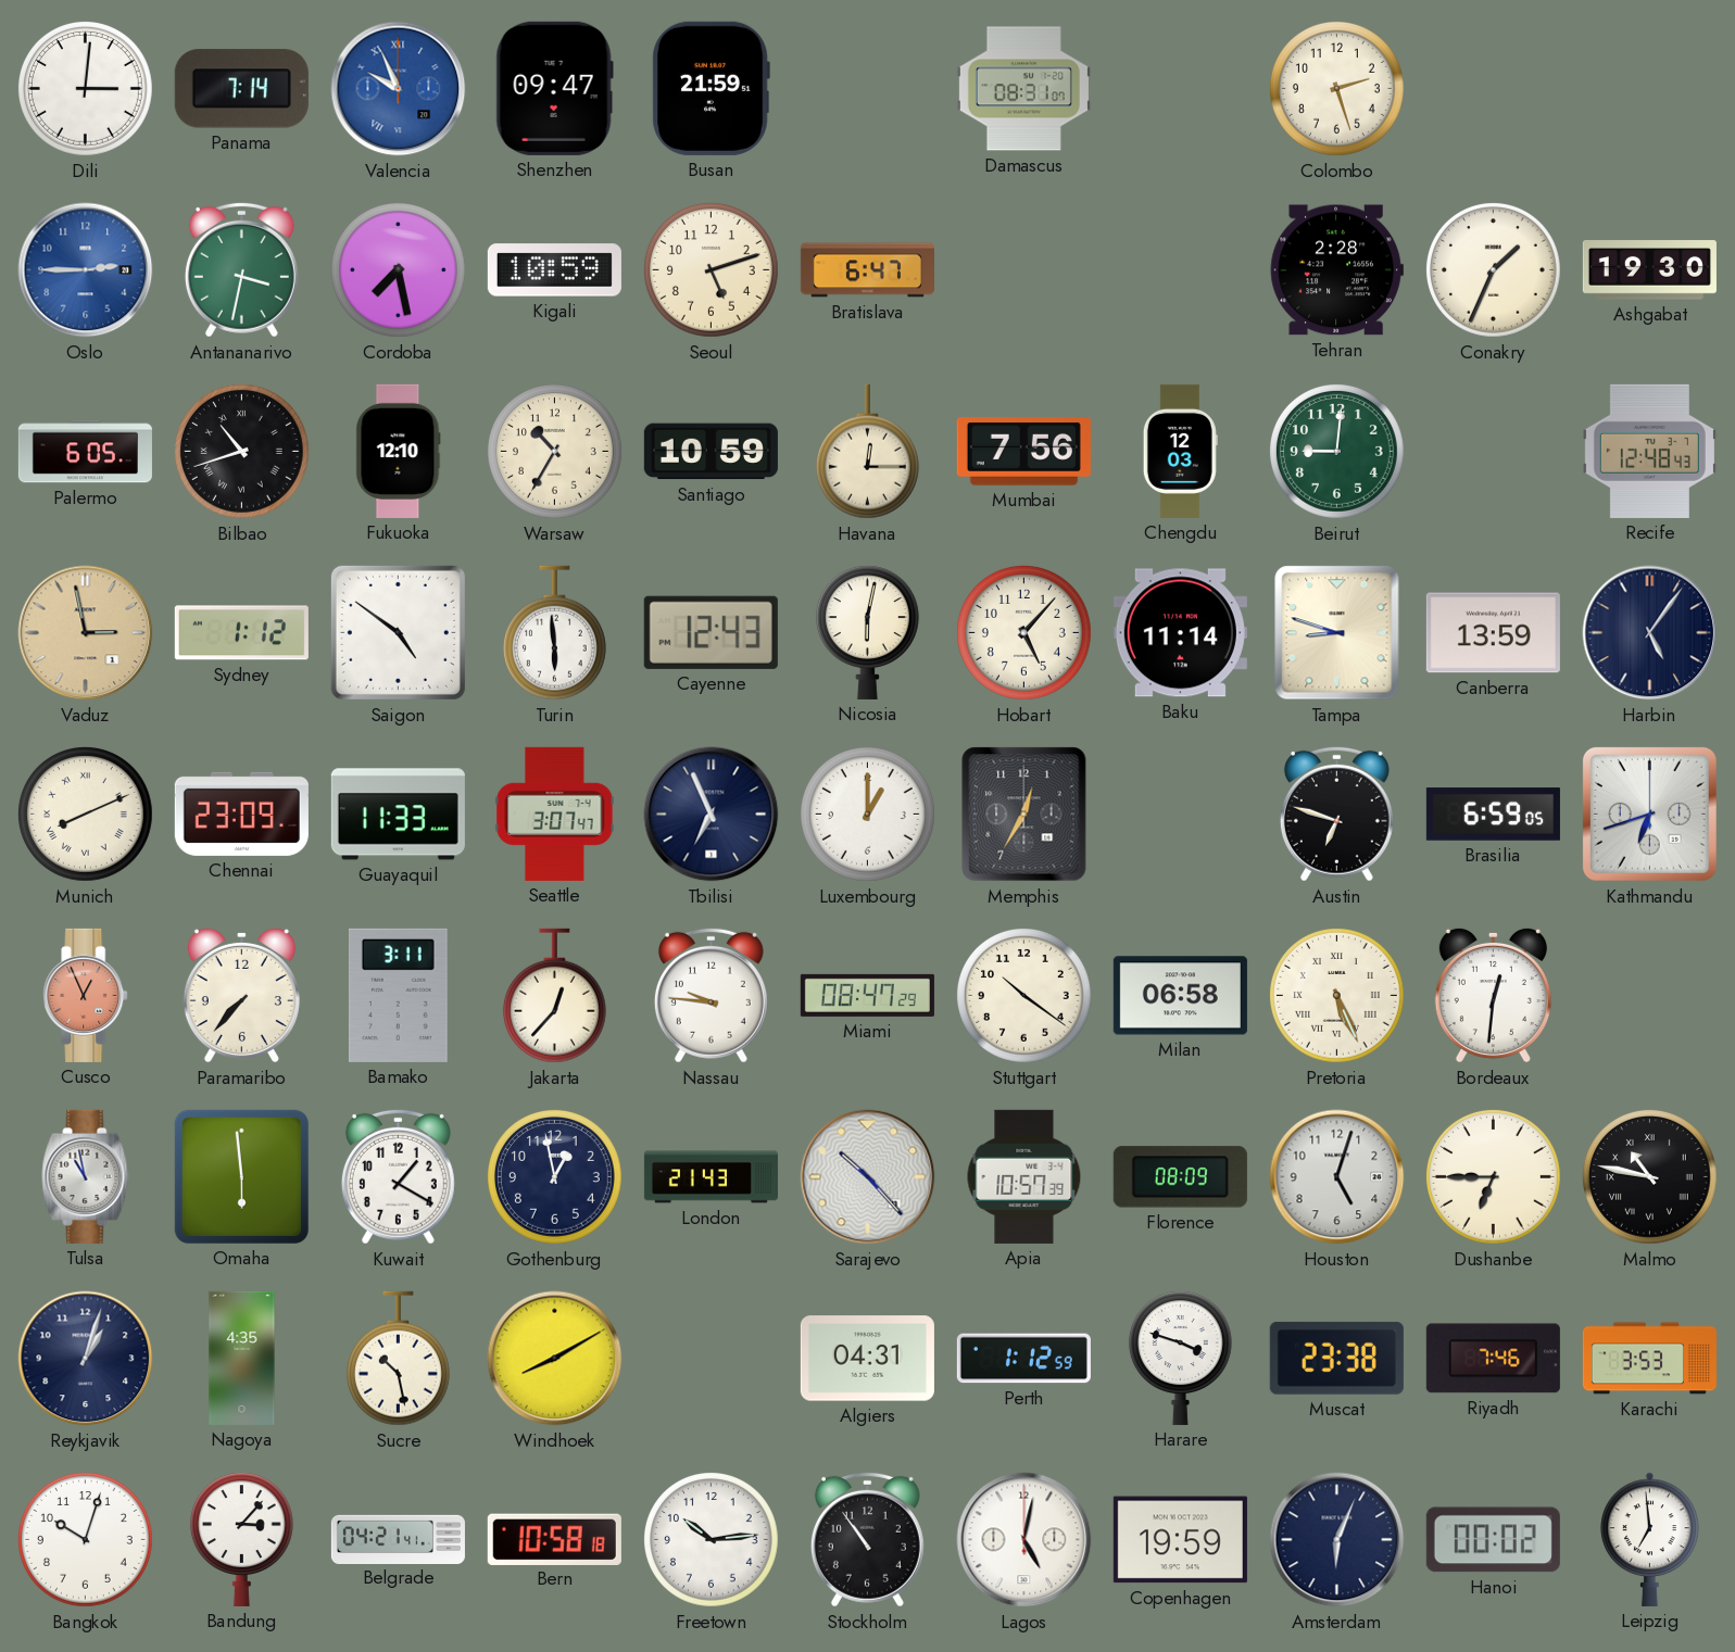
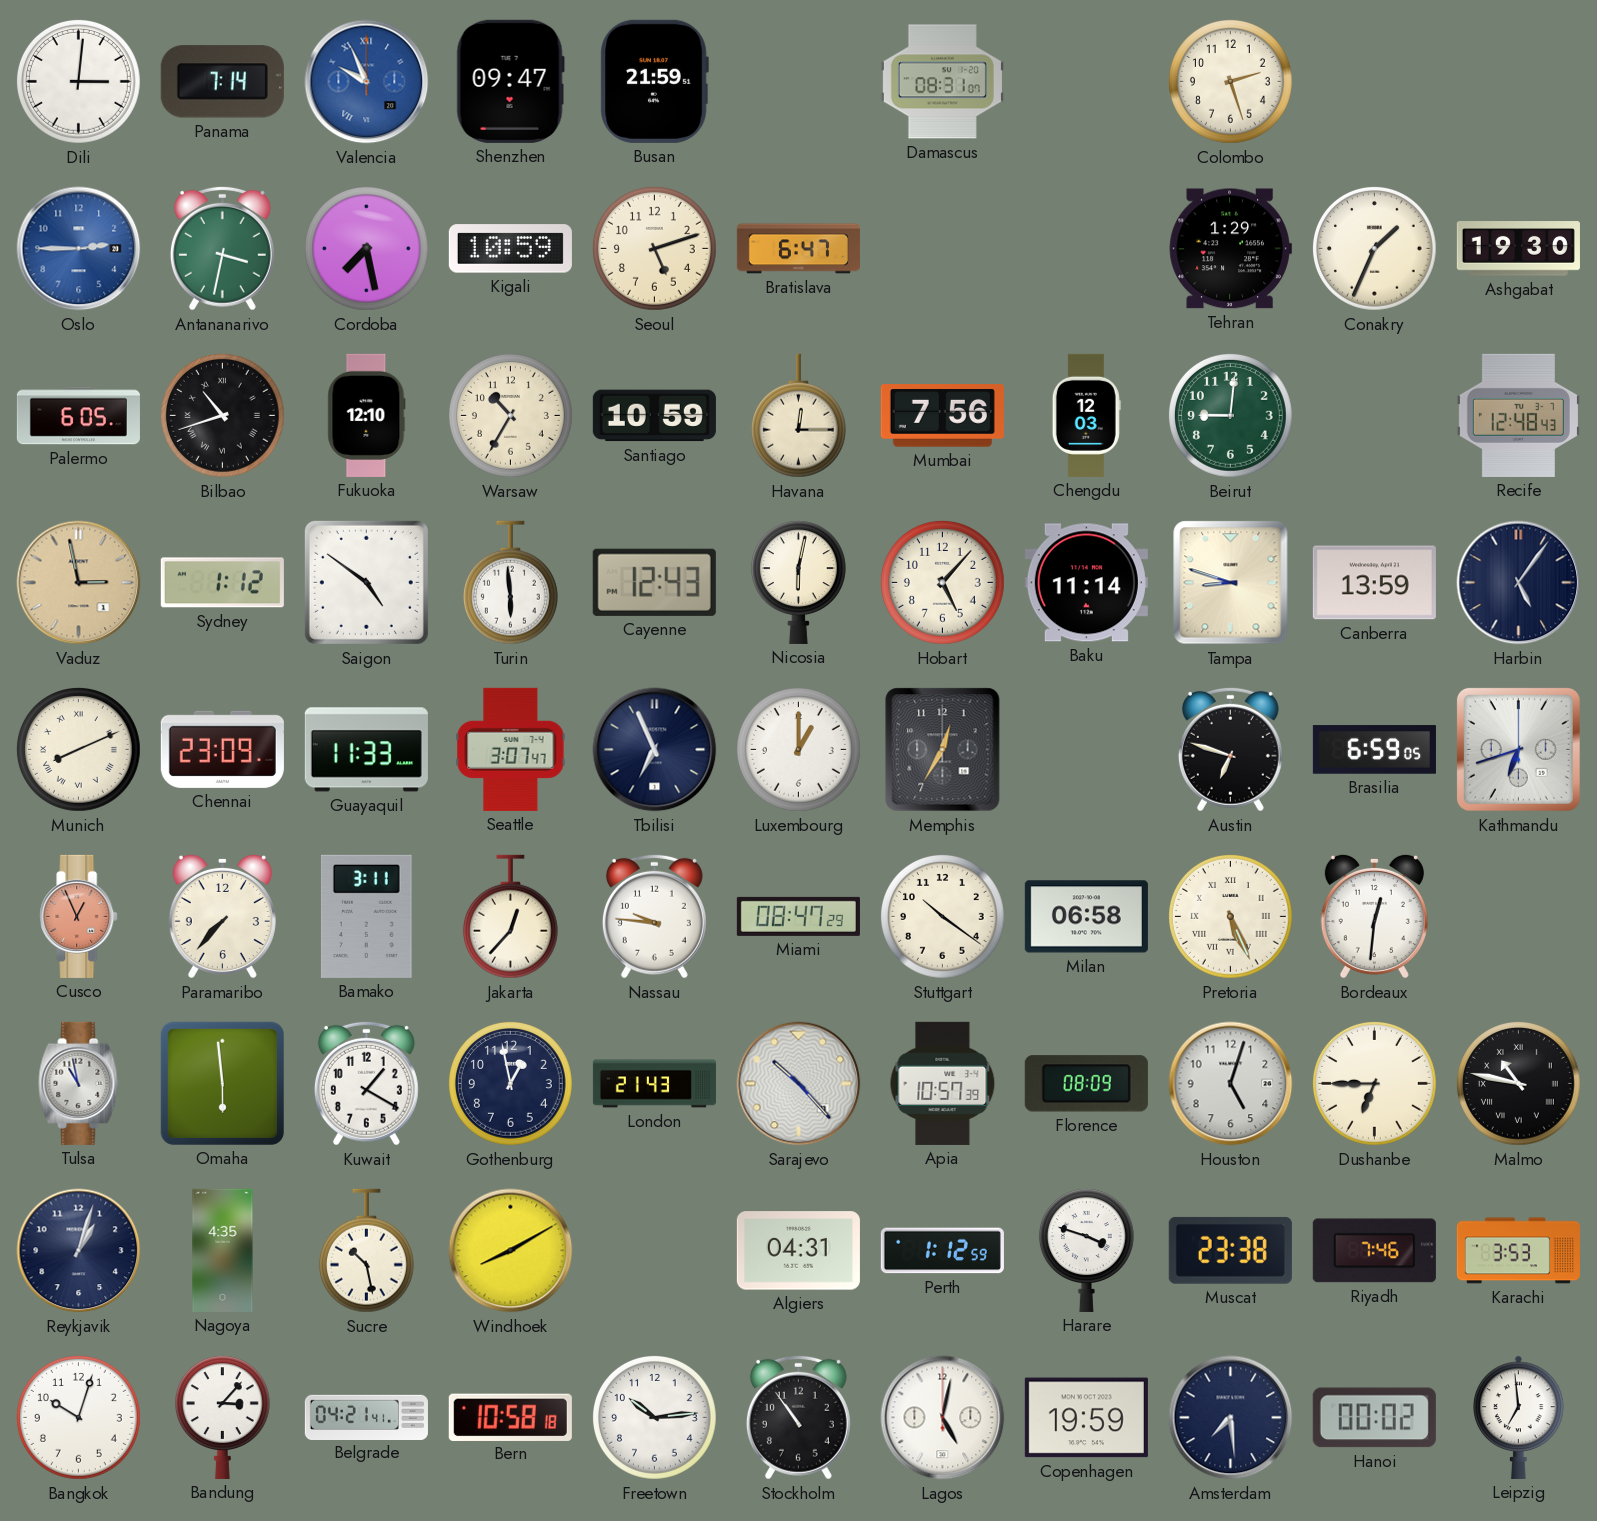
Tehran: 2:28 -> 1:29 (1230, 249)
Amsterdam: 6:04 -> 7:29 (1231, 1418)
